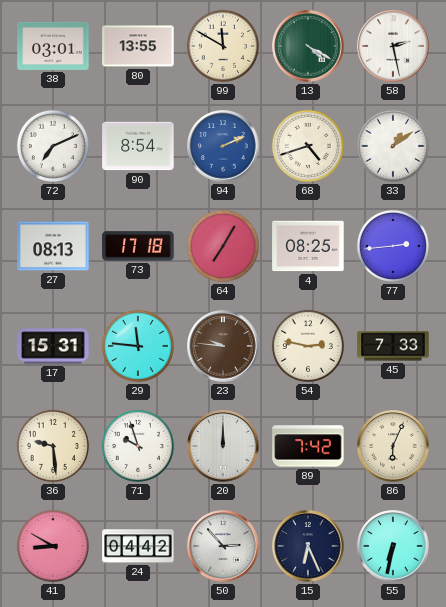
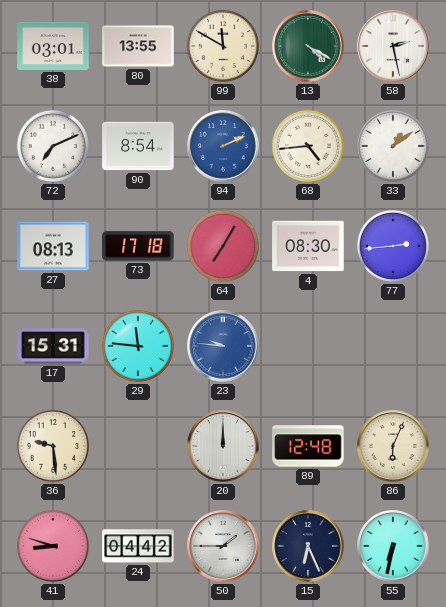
68: 4:42 -> 4:44 (308, 146)
4: 08:25 -> 08:30 (308, 246)
23 dial: brown -> blue (223, 346)
54: 2:47 -> none (308, 346)
45: 7:33 -> none (393, 346)
71: 9:57 -> none (138, 446)
89: 7:42 -> 12:48 (308, 446)
41: 8:50 -> 8:48 (53, 546)
50: 2:53 -> 1:45 (223, 546)
